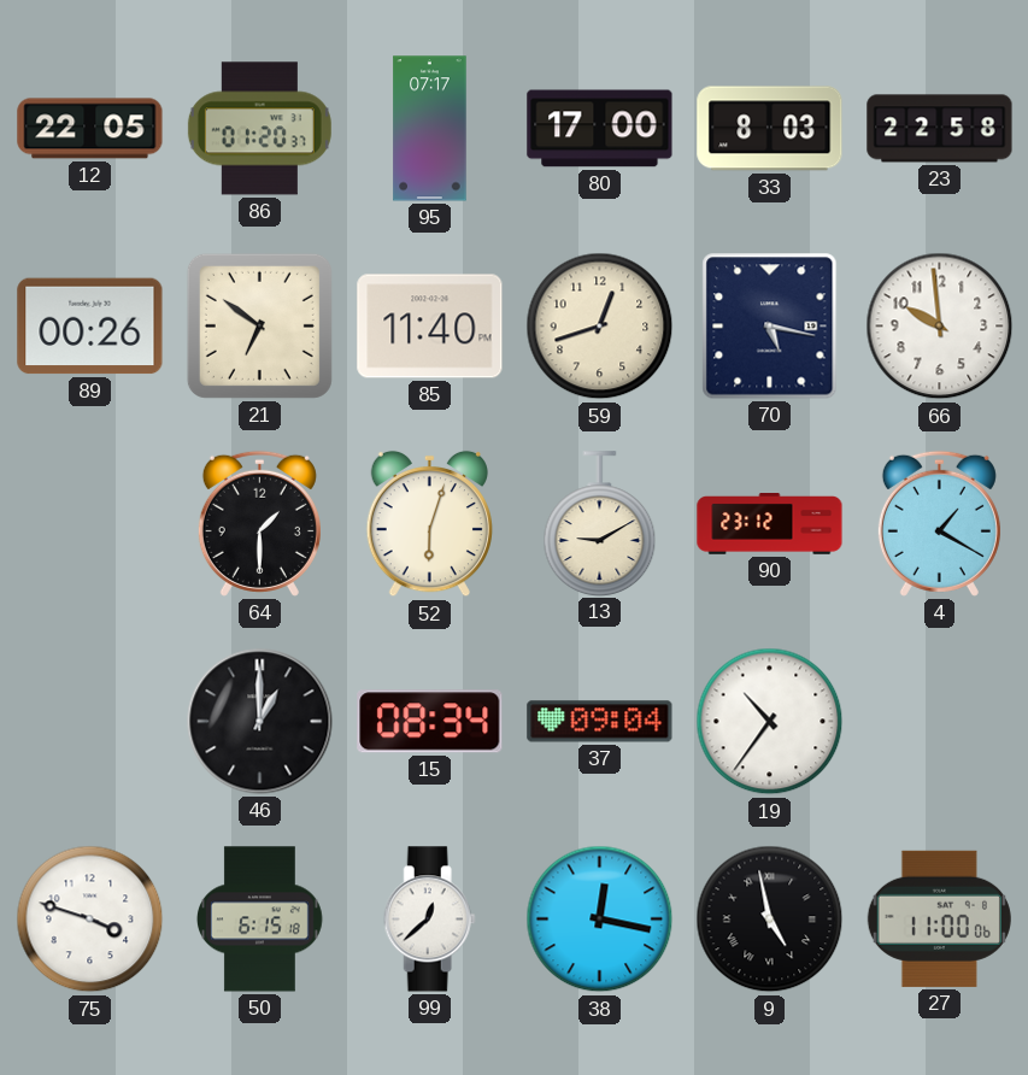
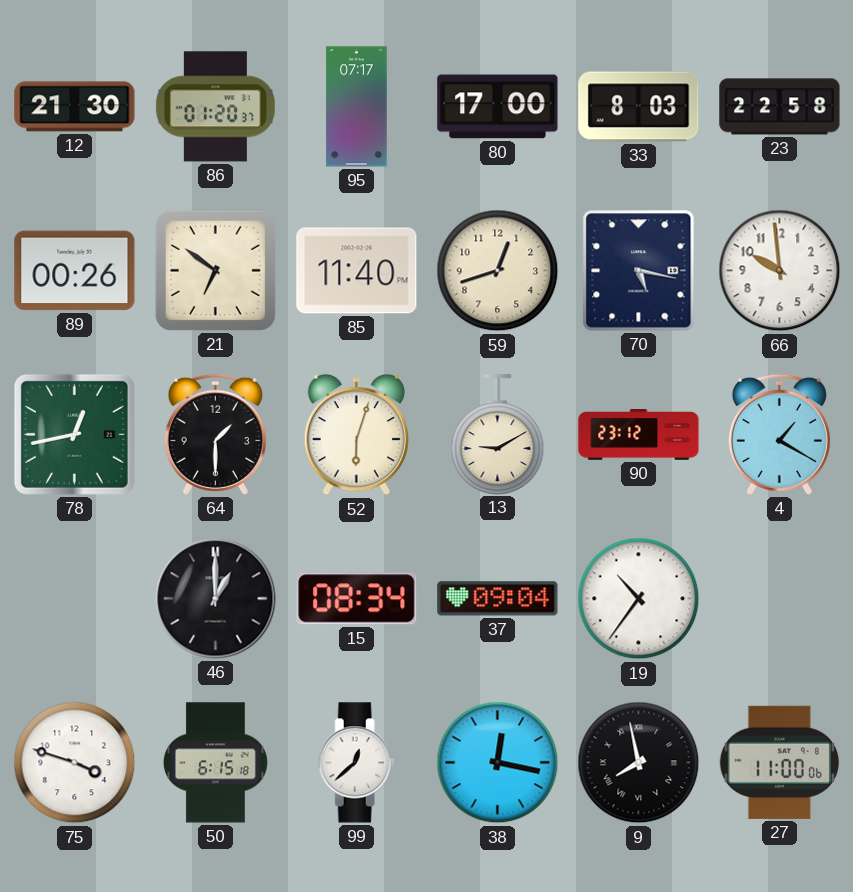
12: 22:05 -> 21:30 (75, 107)
78: none -> 12:43 (74, 434)
9: 4:58 -> 7:58 (639, 763)
